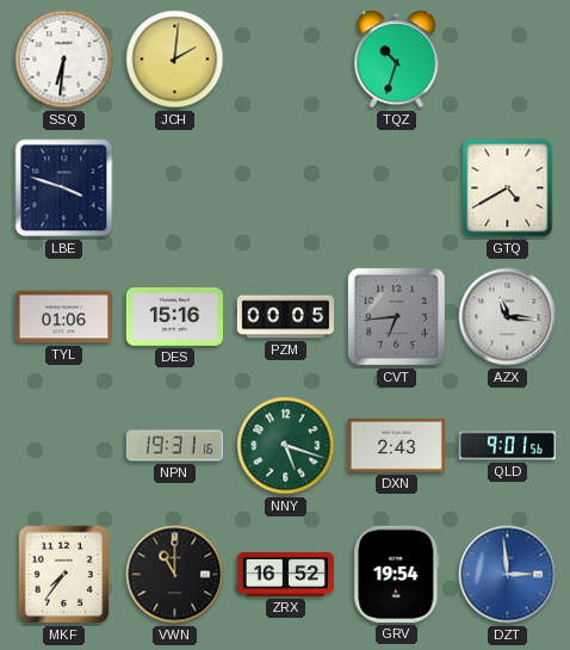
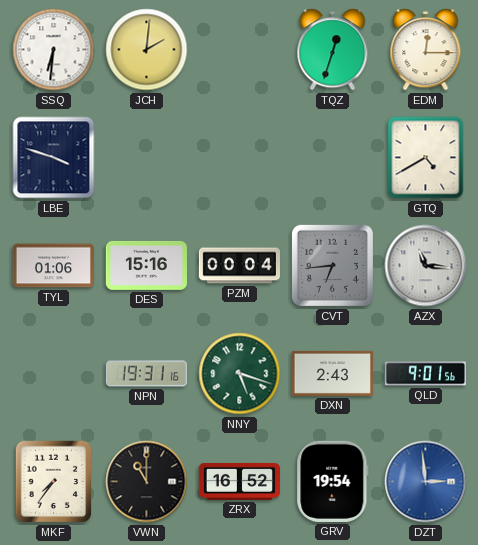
TQZ: 10:33 -> 12:33 (333, 50)
EDM: none -> 12:15 (426, 50)
PZM: 00:05 -> 00:04 (239, 266)
